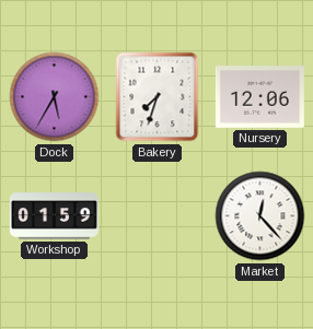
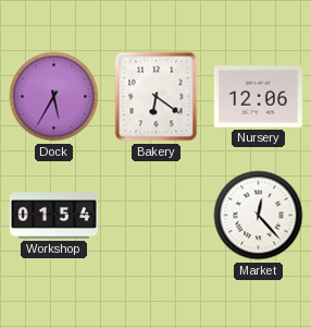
Bakery: 7:33 -> 6:21 (157, 97)
Workshop: 01:59 -> 01:54 (53, 216)
